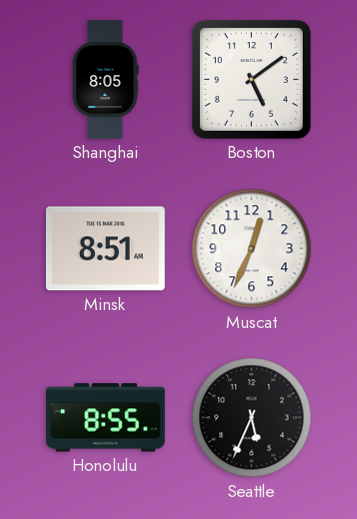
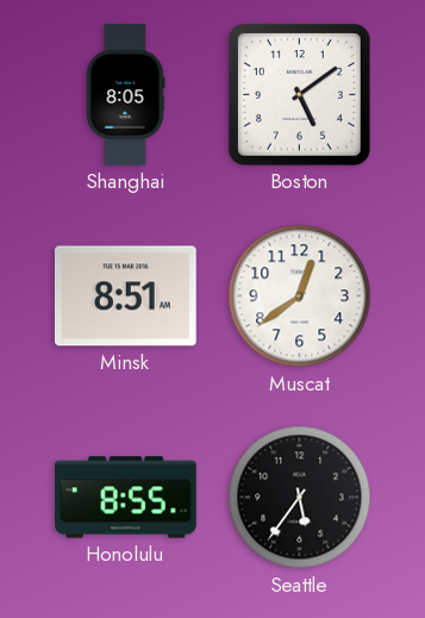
Muscat: 12:34 -> 12:39 (300, 296)
Seattle: 5:34 -> 5:36 (300, 498)
